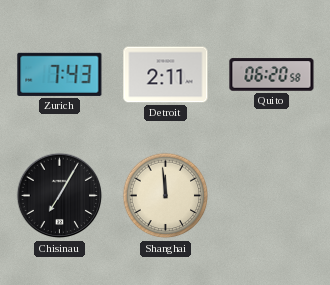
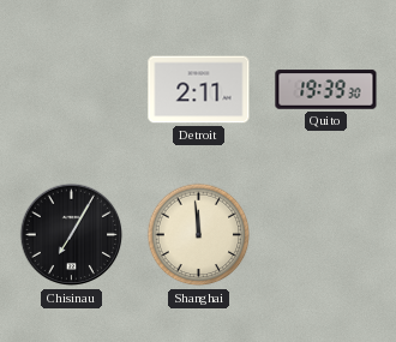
Zurich: 7:43 -> none (60, 74)
Quito: 06:20 -> 19:39 (326, 90)
